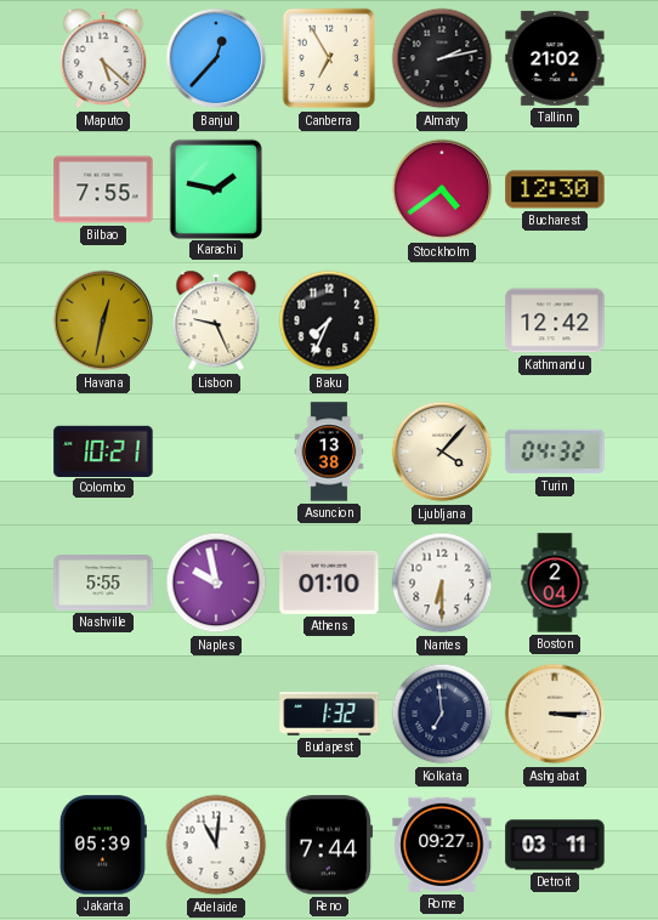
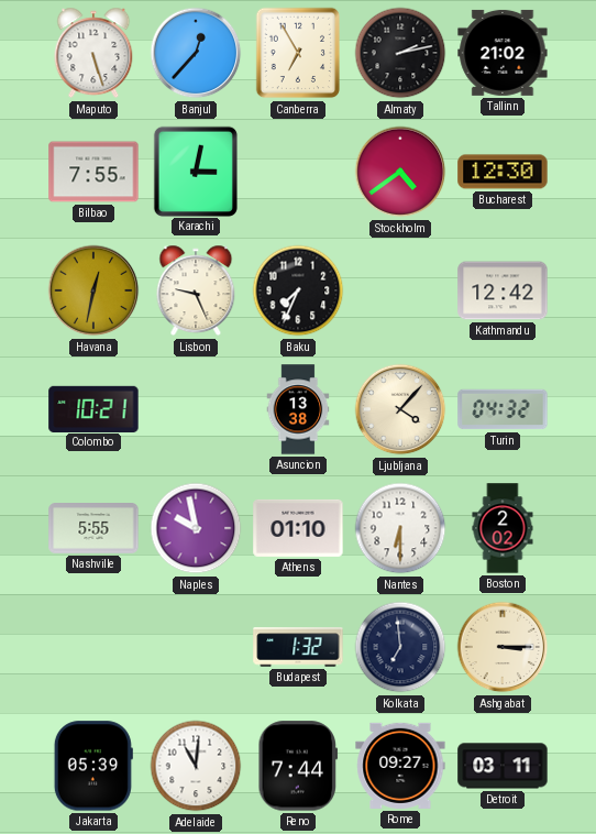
Maputo: 5:22 -> 5:27 (93, 53)
Karachi: 1:47 -> 3:02 (195, 171)
Boston: 2:04 -> 2:02 (503, 528)
